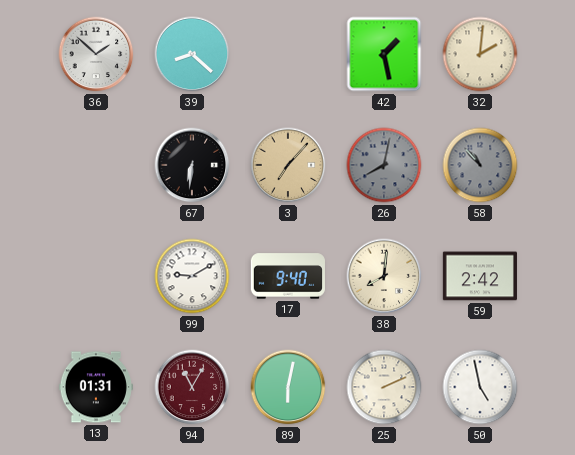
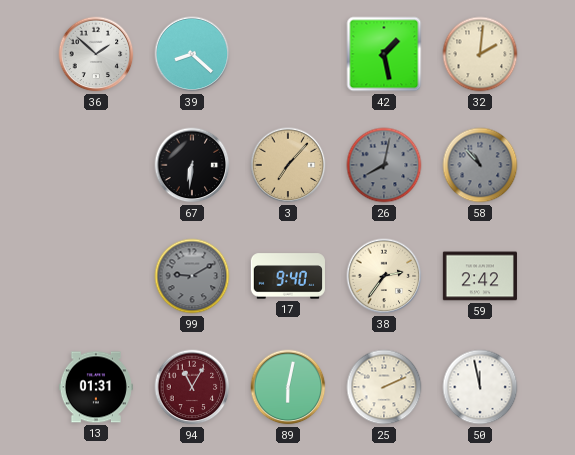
99 dial: white -> grey (192, 276)
38: 8:01 -> 2:36 (384, 276)
50: 4:58 -> 11:58 (480, 387)
